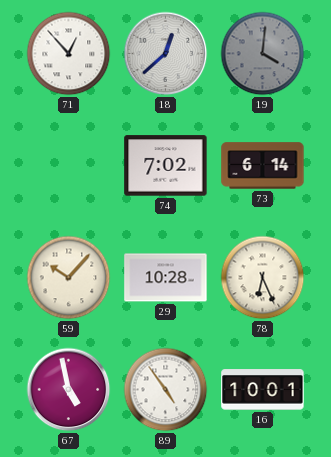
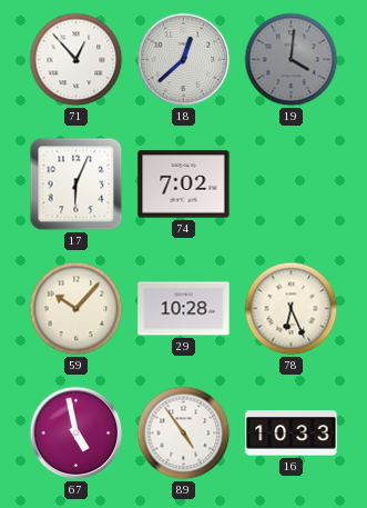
17: none -> 6:04 (77, 185)
73: 6:14 -> none (263, 166)
16: 10:01 -> 10:33 (292, 434)
